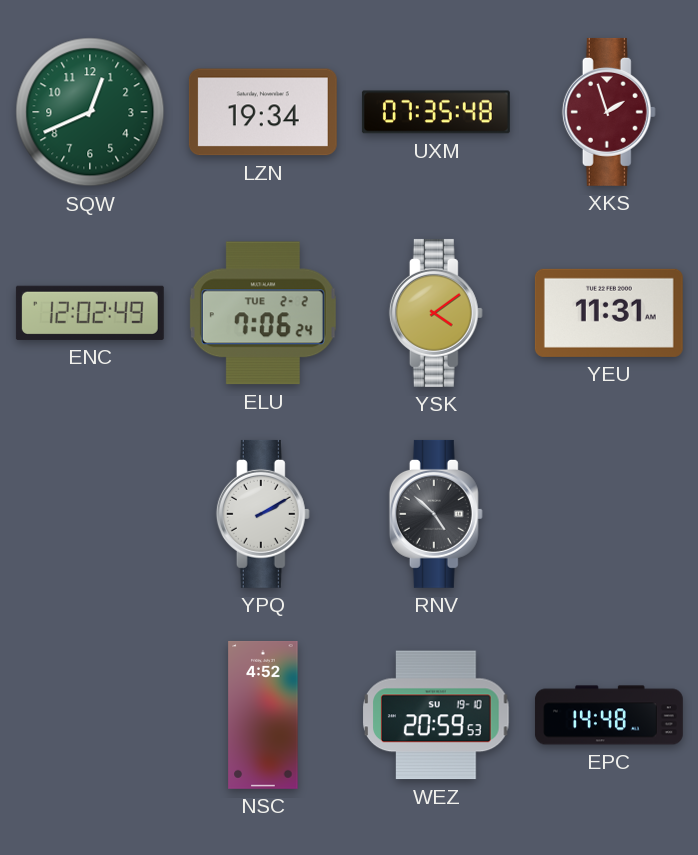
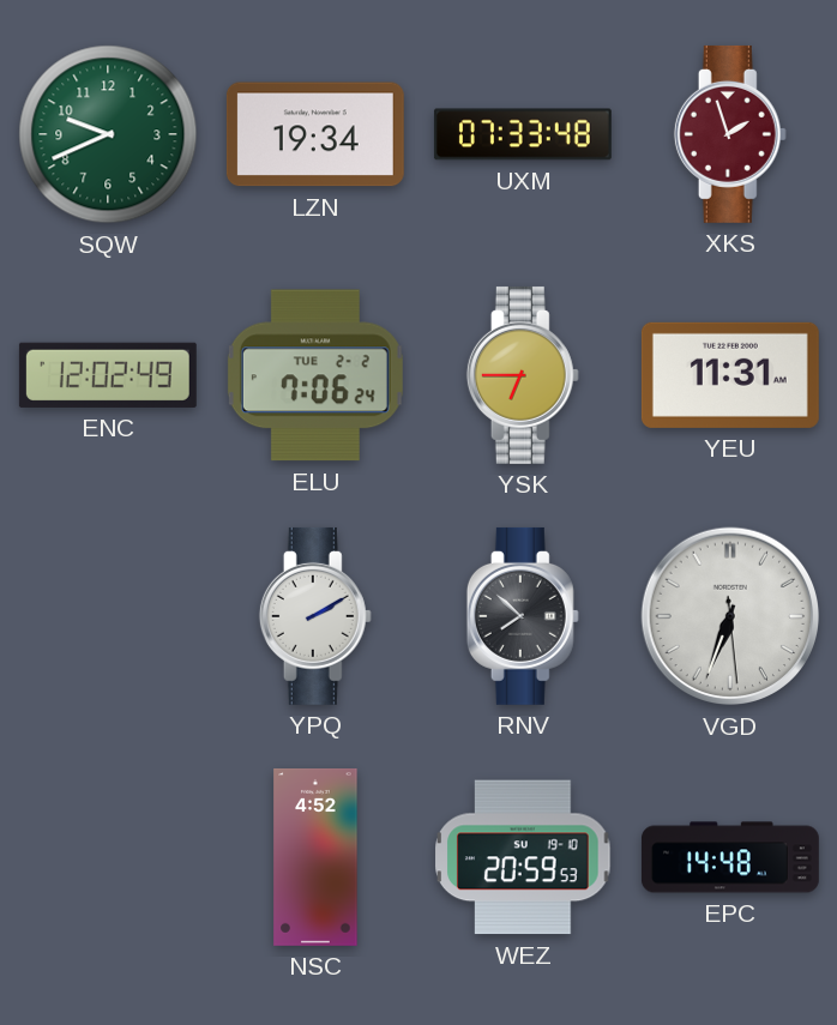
SQW: 12:41 -> 9:41 (108, 134)
UXM: 07:35 -> 07:33 (523, 134)
YSK: 4:09 -> 6:45 (523, 375)
RNV: 4:52 -> 7:52 (523, 616)
VGD: none -> 6:33 (730, 616)
